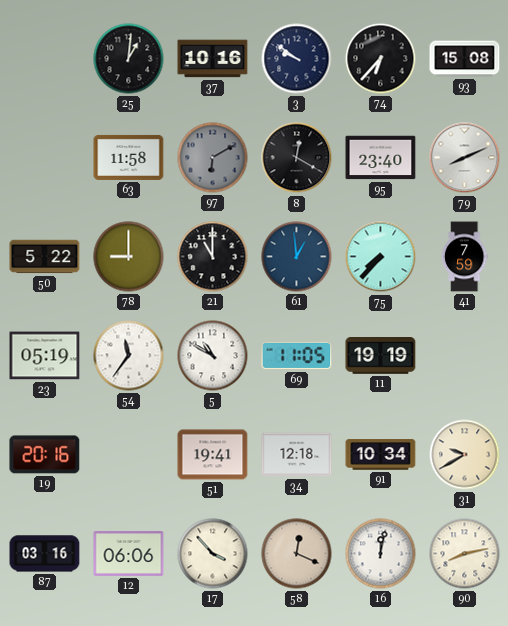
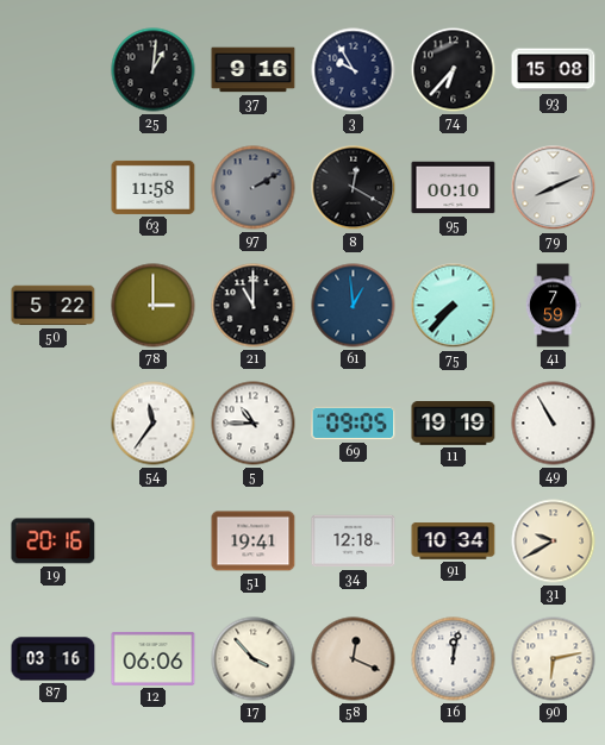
37: 10:16 -> 9:16 (254, 70)
3: 9:51 -> 9:55 (354, 70)
97: 6:10 -> 2:10 (254, 188)
95: 23:40 -> 00:10 (454, 188)
78: 9:00 -> 3:00 (154, 306)
23: 05:19 -> none (45, 356)
5: 10:50 -> 10:45 (254, 424)
69: 11:05 -> 09:05 (354, 424)
49: none -> 10:55 (554, 424)
90: 8:13 -> 6:13 (554, 659)
